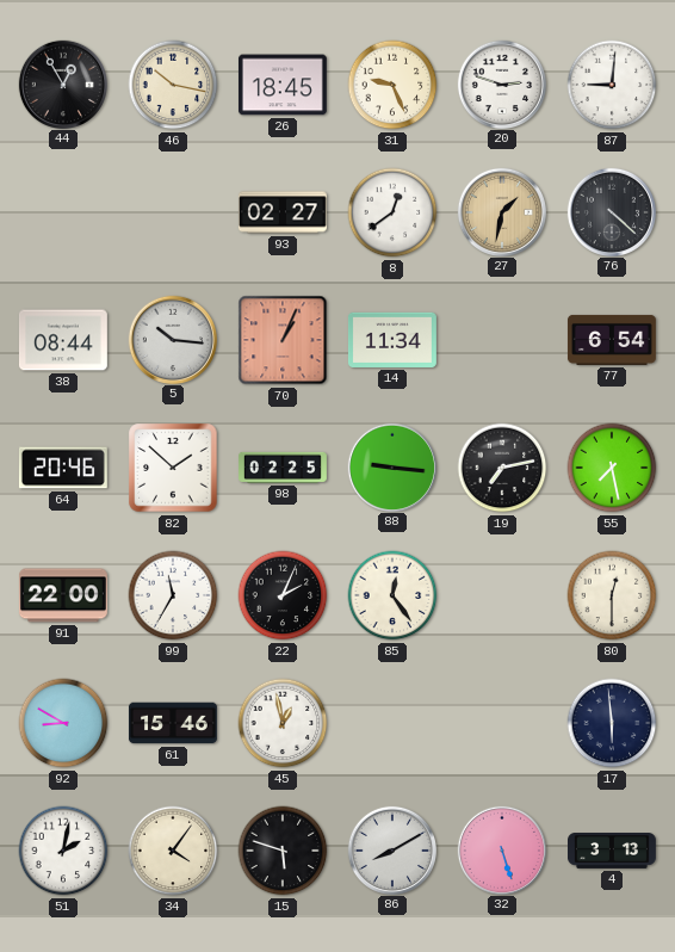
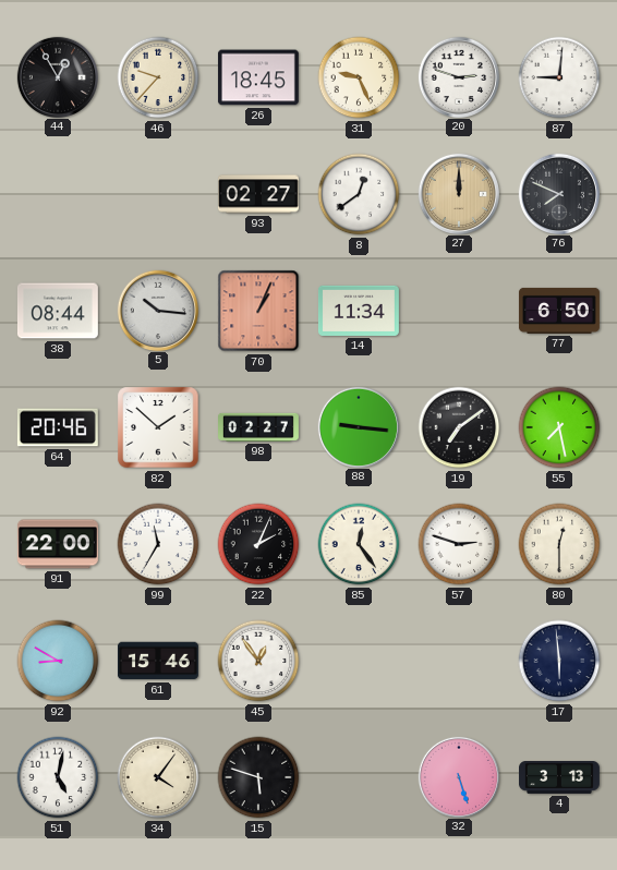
46: 10:17 -> 9:37 (158, 77)
27: 1:32 -> 12:00 (458, 193)
76: 4:22 -> 7:49 (558, 193)
77: 6:54 -> 6:50 (559, 311)
98: 02:25 -> 02:27 (259, 427)
19: 7:13 -> 7:09 (459, 427)
57: none -> 2:48 (459, 544)
45: 12:58 -> 12:54 (258, 661)
51: 2:02 -> 5:02 (58, 777)
86: 8:10 -> none (391, 849)
